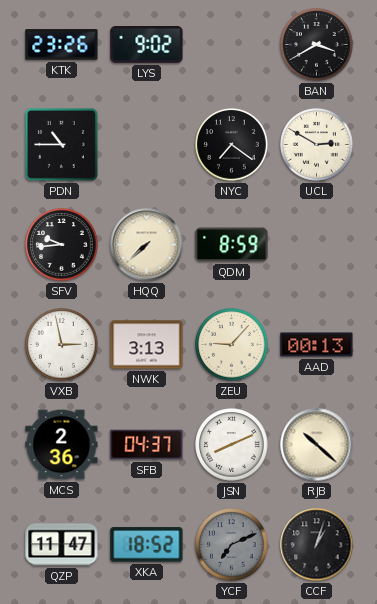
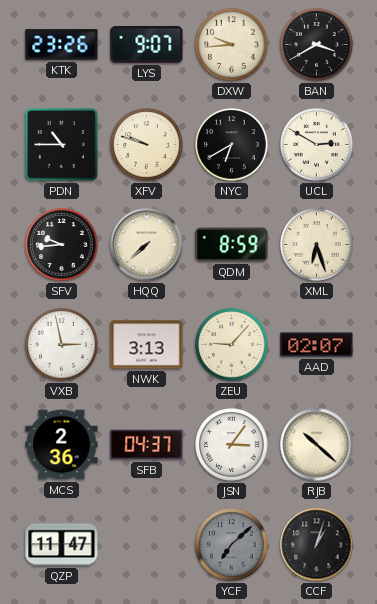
LYS: 9:02 -> 9:07 (147, 45)
DXW: none -> 9:44 (232, 45)
XFV: none -> 9:48 (147, 145)
NYC: 7:21 -> 6:40 (232, 145)
XML: none -> 6:27 (317, 245)
AAD: 00:13 -> 02:07 (317, 345)
JSN: 8:11 -> 3:06 (232, 445)
XKA: 18:52 -> none (147, 545)
YCF: 7:11 -> 7:08 (232, 545)
